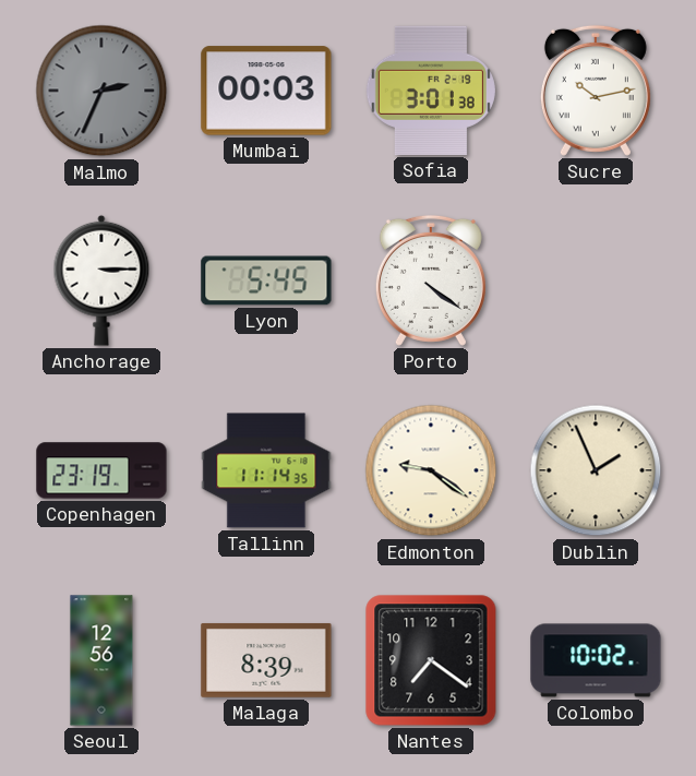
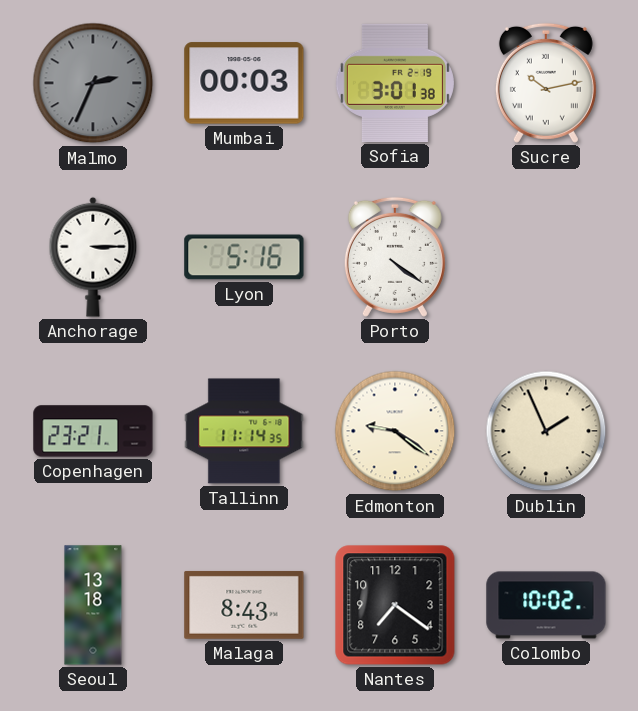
Lyon: 5:45 -> 5:16 (244, 257)
Copenhagen: 23:19 -> 23:21 (93, 431)
Seoul: 12:56 -> 13:18 (93, 605)
Malaga: 8:39 -> 8:43 (244, 605)
